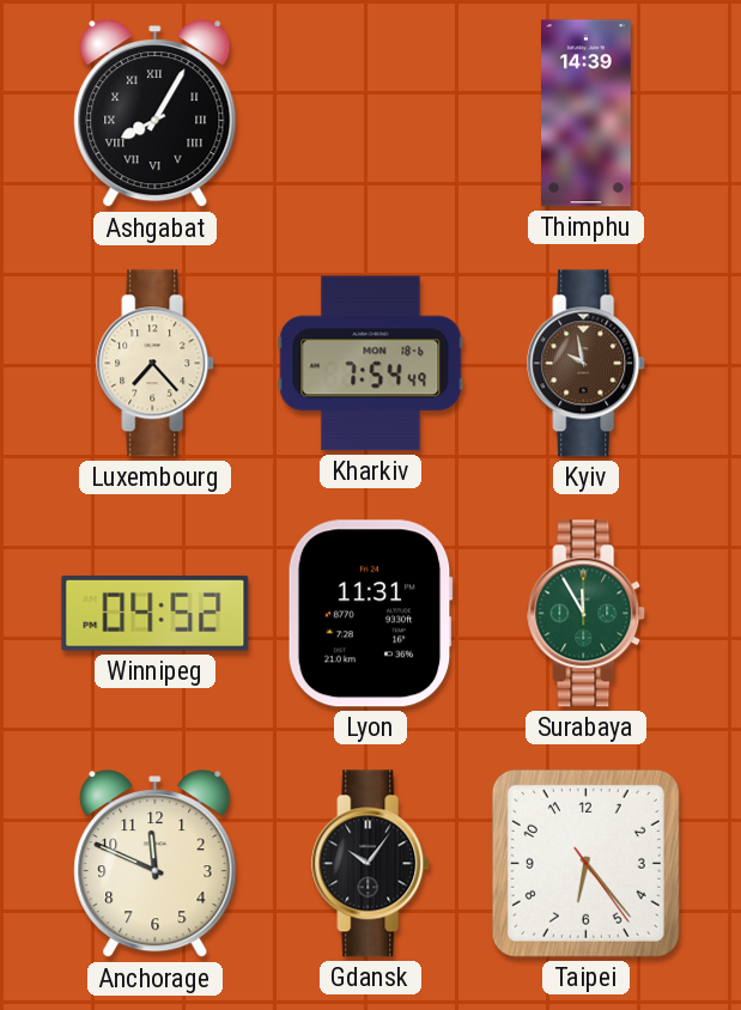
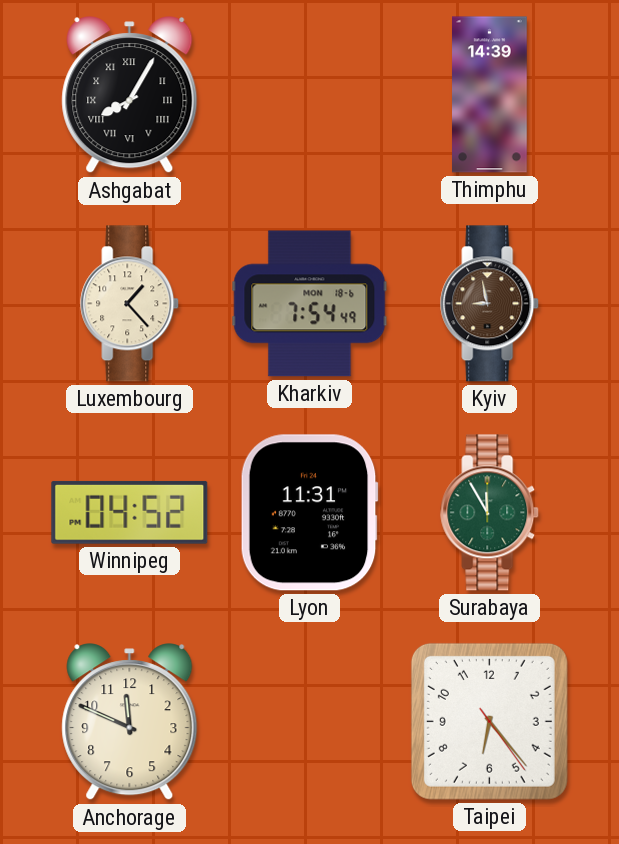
Luxembourg: 7:23 -> 1:23 (130, 304)
Kyiv: 9:58 -> 8:58 (490, 304)
Gdansk: 10:06 -> none (371, 864)
